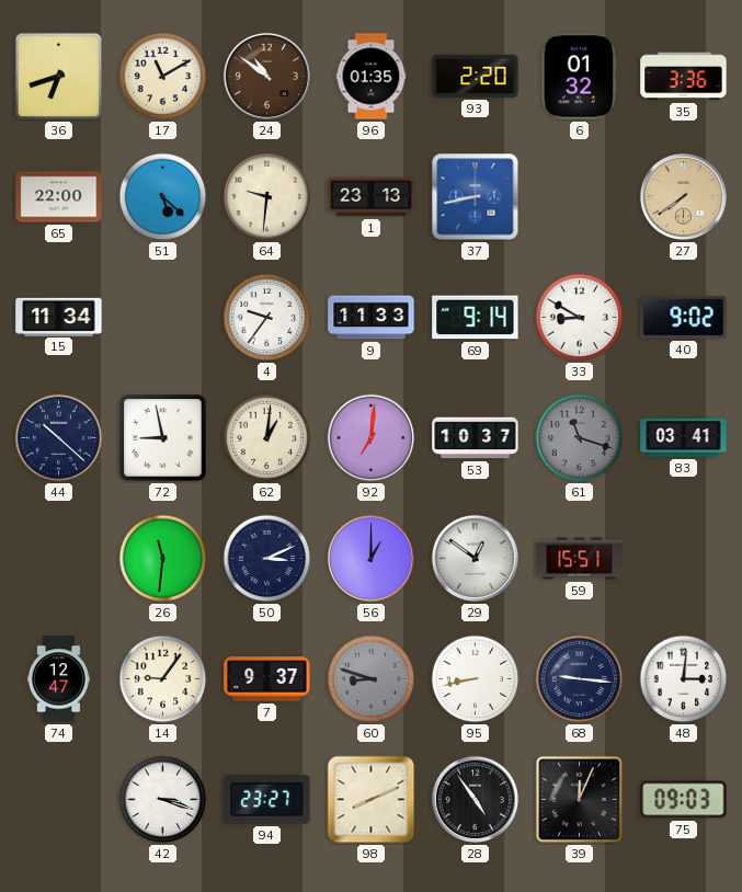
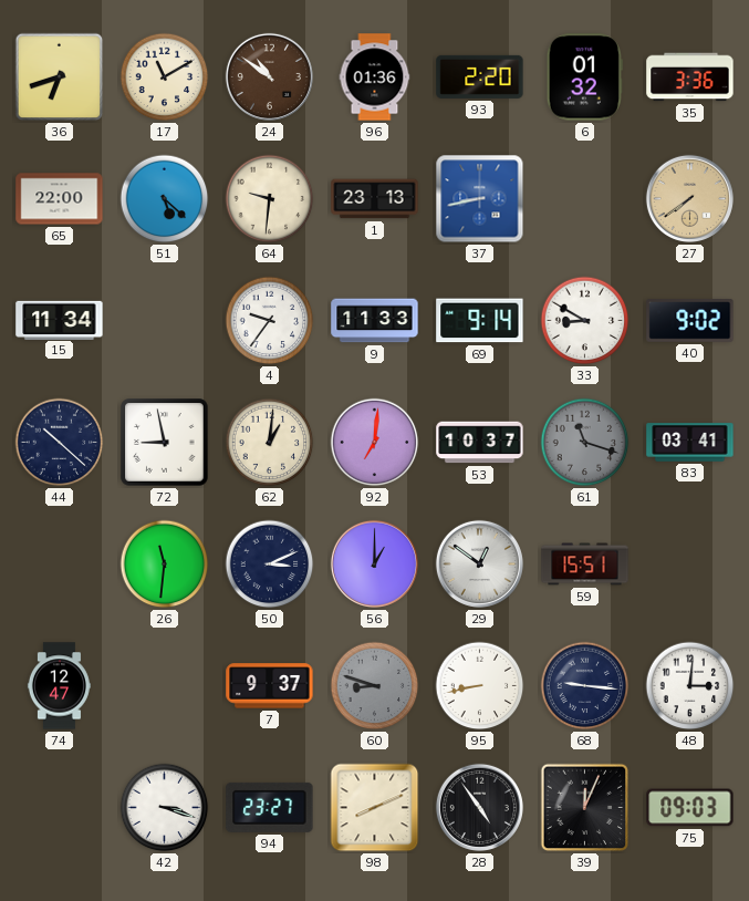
96: 01:35 -> 01:36 (375, 77)
14: 9:06 -> none (163, 679)
